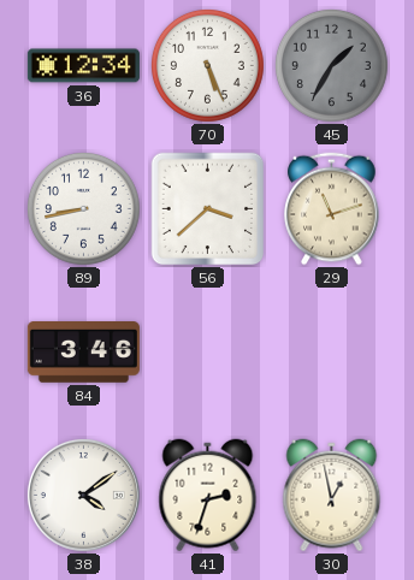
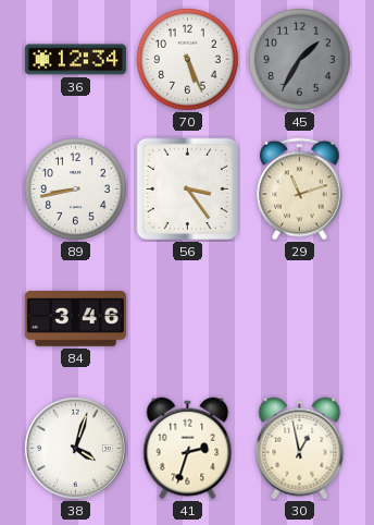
56: 3:38 -> 3:24 (188, 190)
38: 4:09 -> 4:03 (75, 448)
